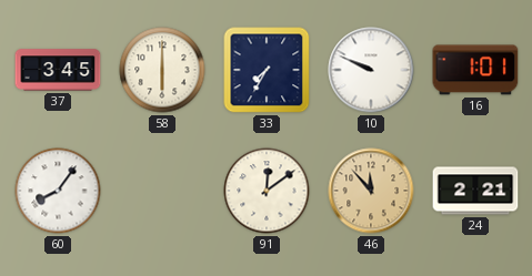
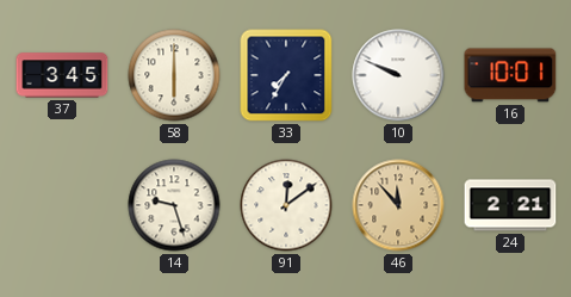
16: 1:01 -> 10:01 (510, 75)
60: 8:06 -> none (58, 191)
14: none -> 9:27 (174, 205)
